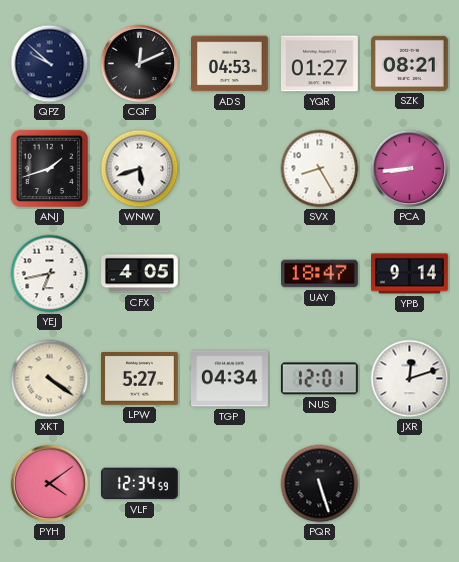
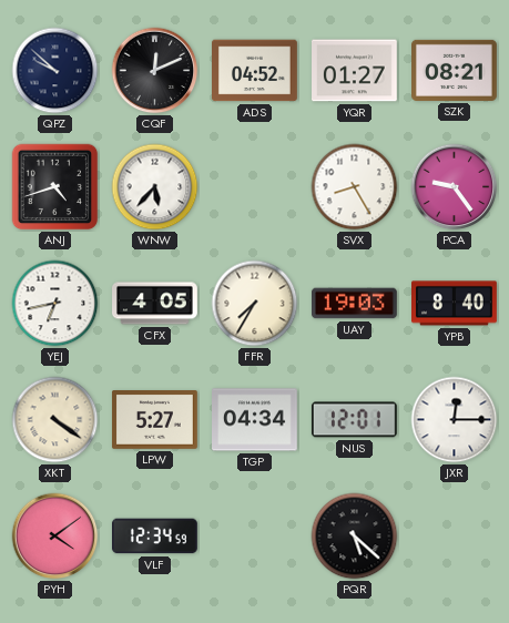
ADS: 04:53 -> 04:52 (255, 71)
ANJ: 1:42 -> 4:42 (55, 187)
WNW: 5:42 -> 5:37 (155, 187)
PCA: 8:44 -> 9:24 (455, 187)
FFR: none -> 7:35 (255, 304)
UAY: 18:47 -> 19:03 (355, 304)
YPB: 9:14 -> 8:40 (455, 304)
JXR: 12:12 -> 12:15 (455, 420)
PQR: 5:27 -> 5:22 (355, 537)
